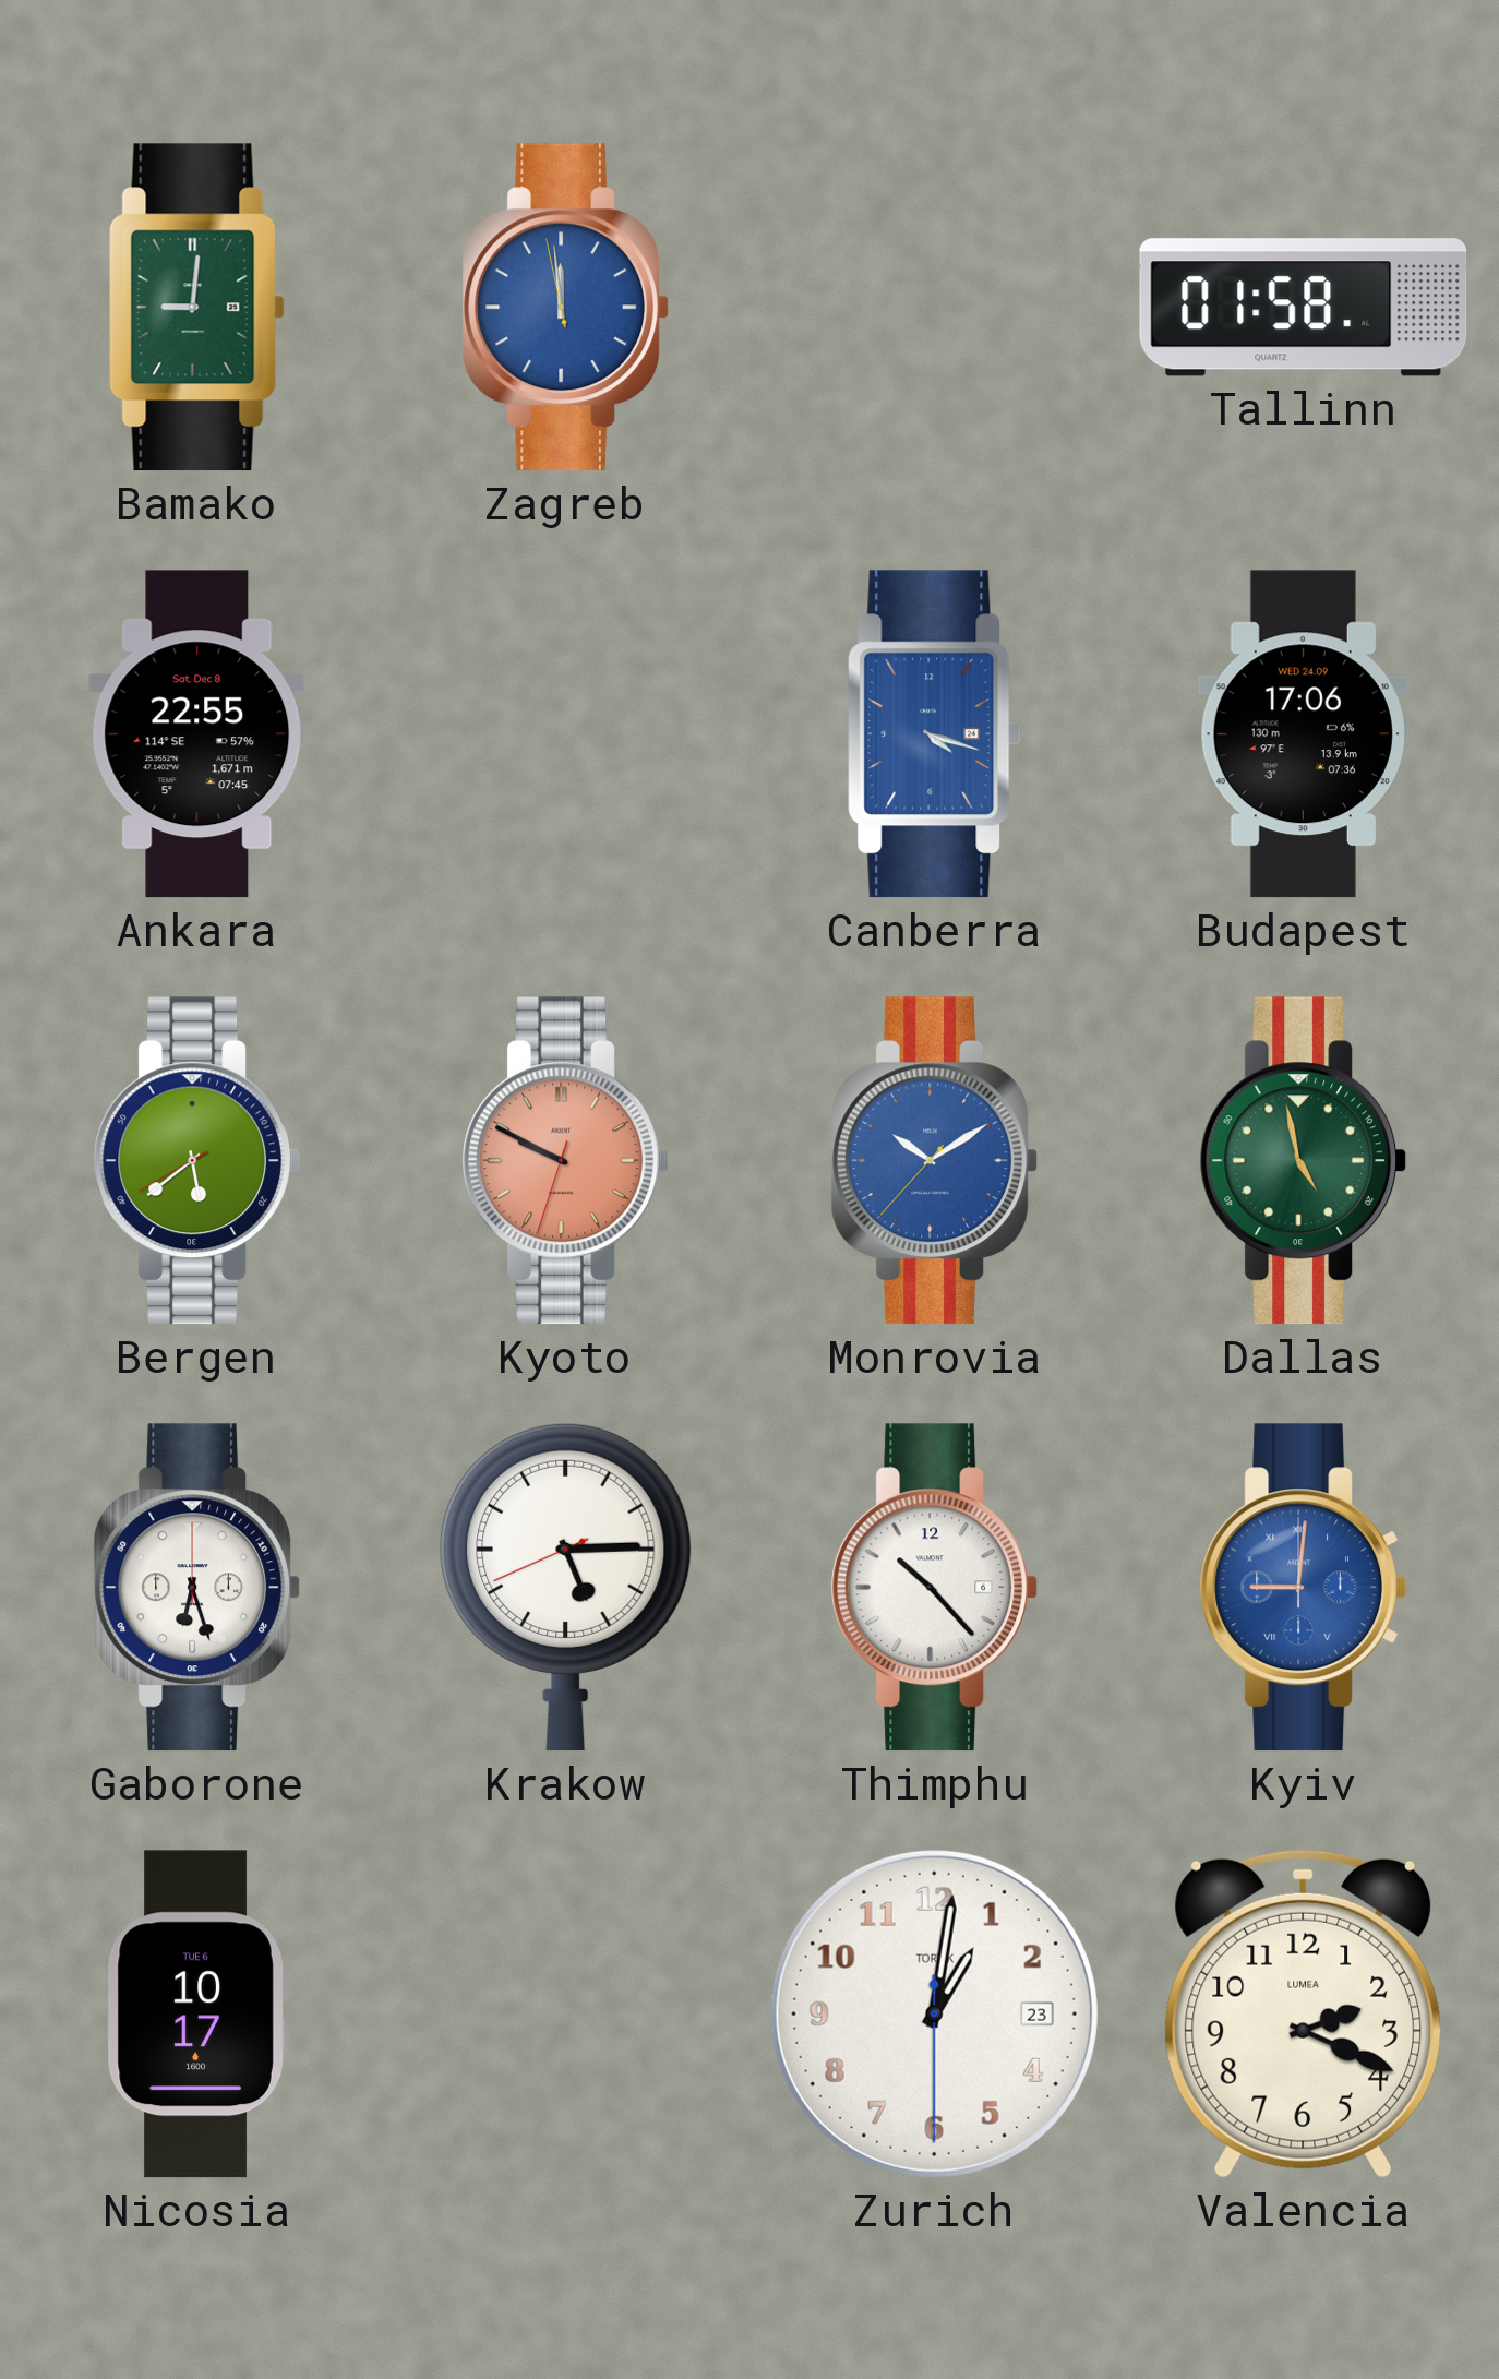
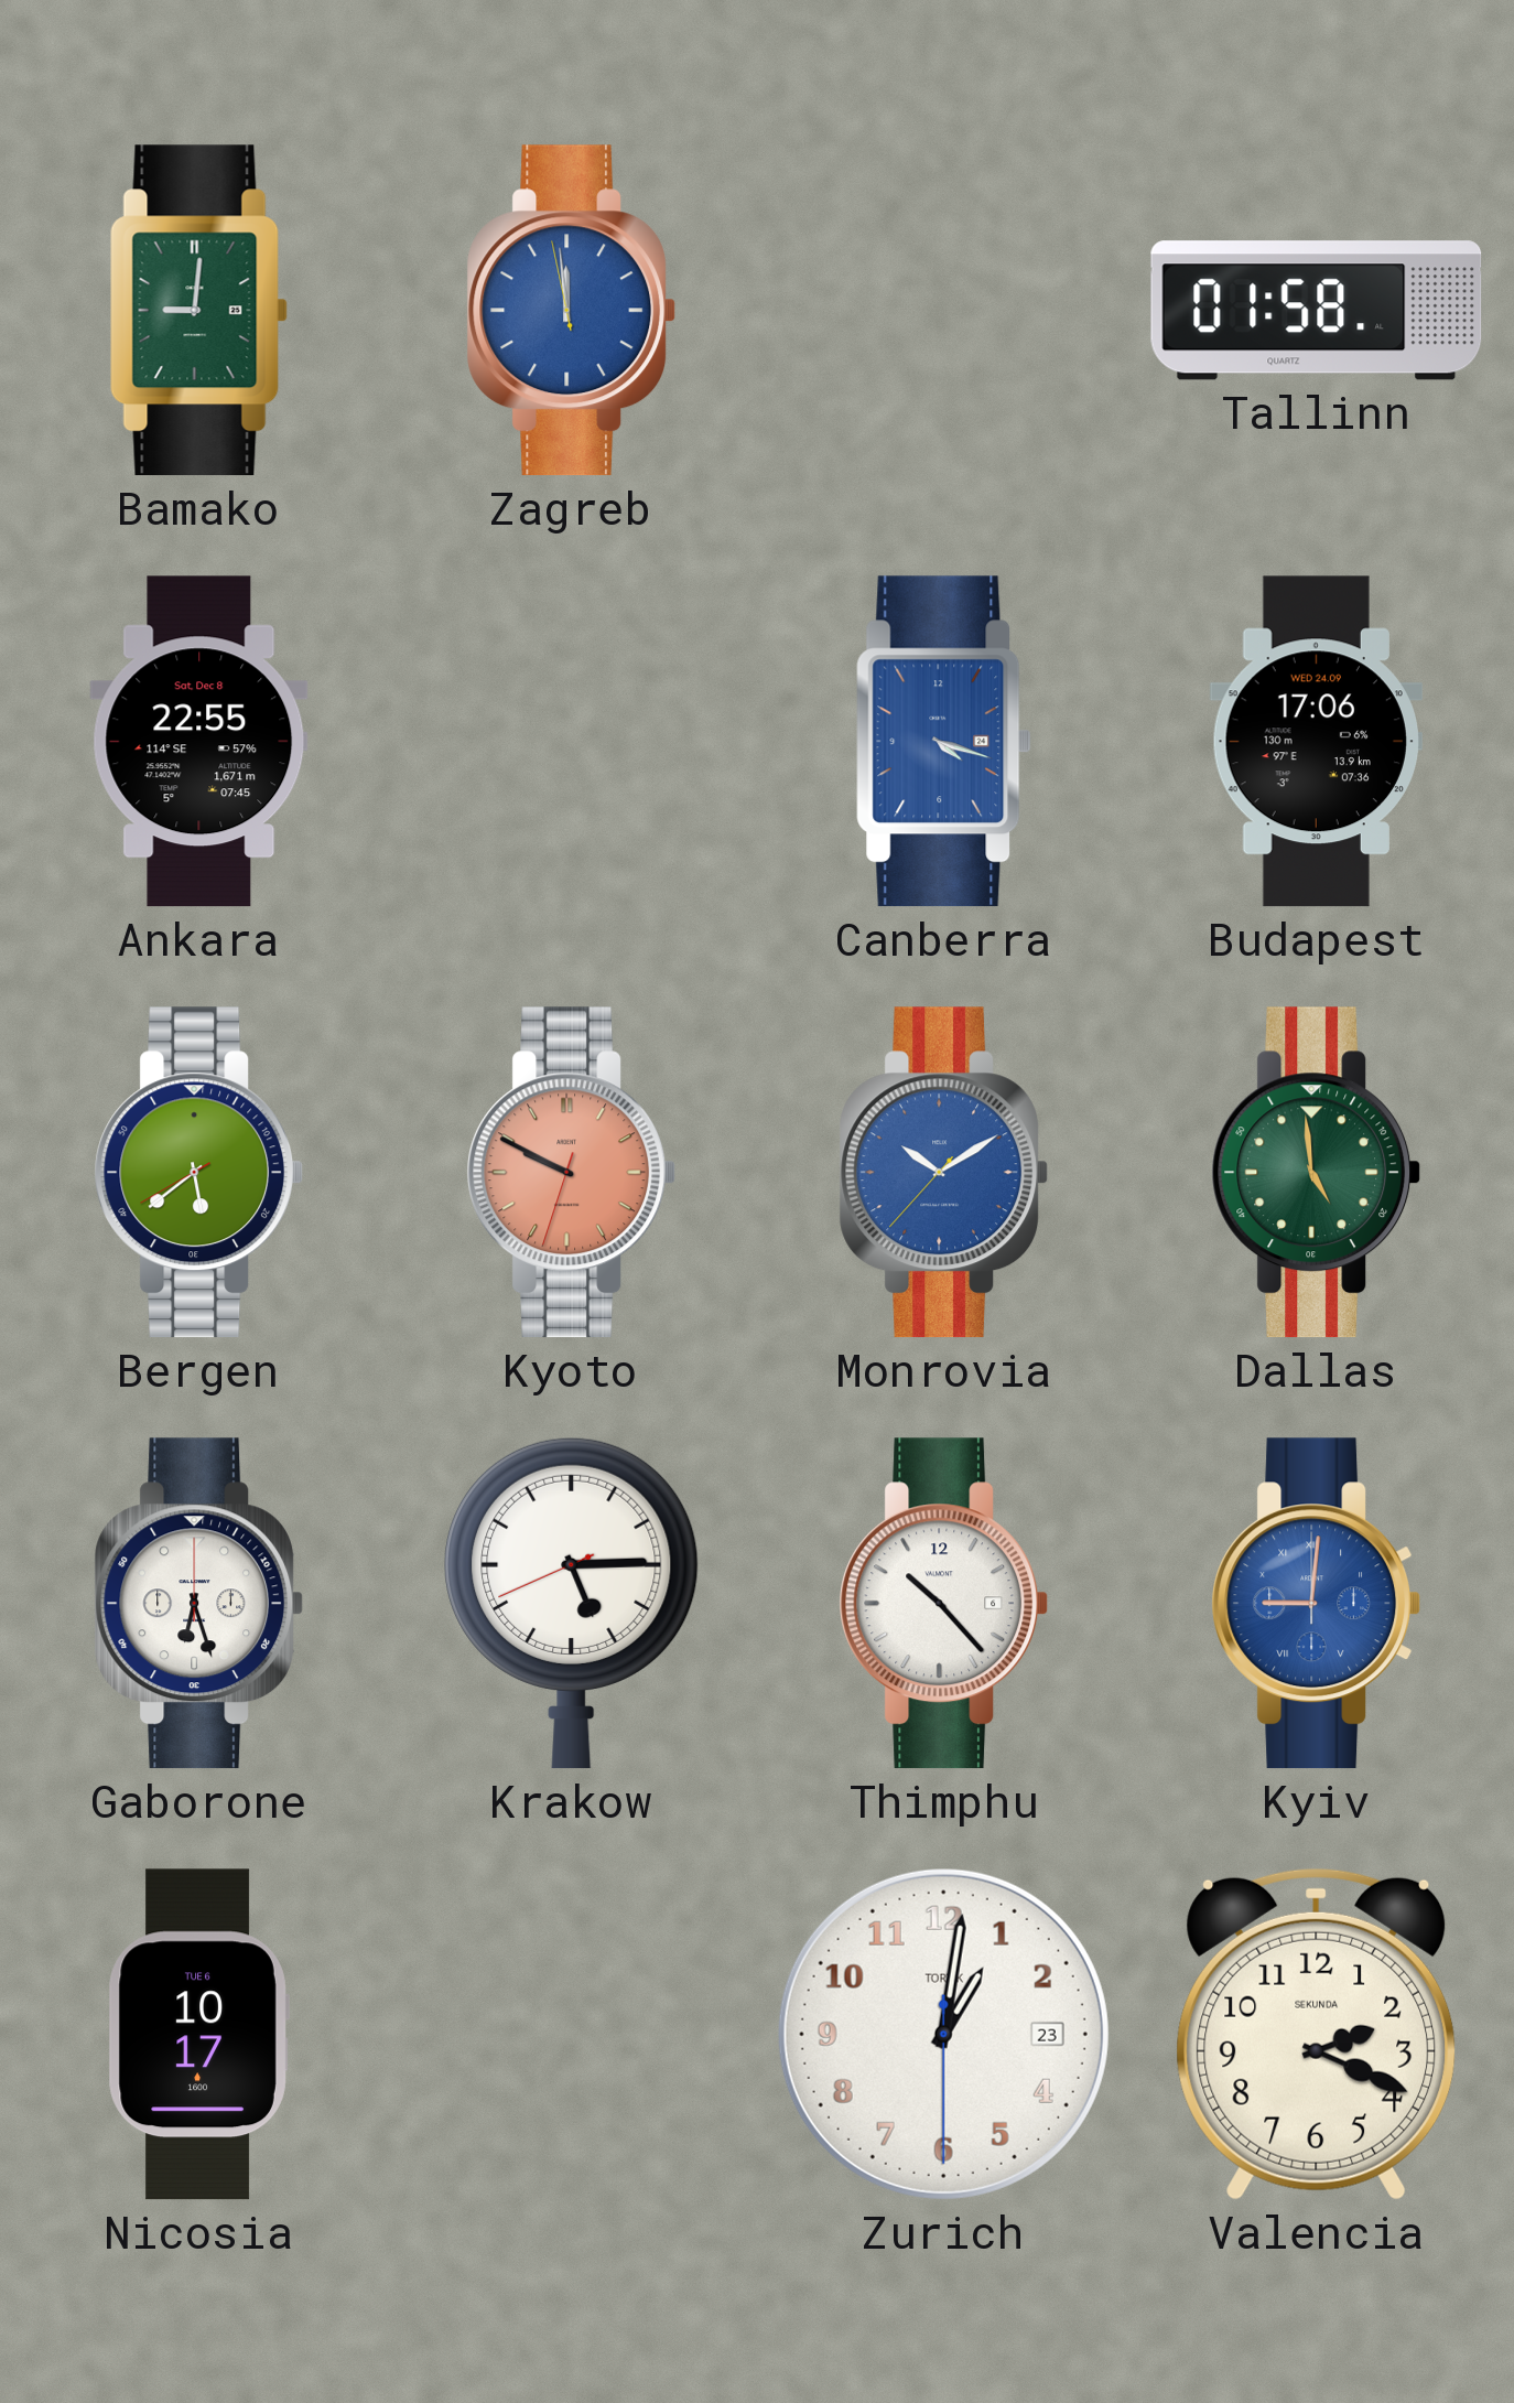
Dallas: 4:58 -> 4:59 (1316, 1173)
Valencia brand: LUMEA -> SEKUNDA (1317, 2034)
